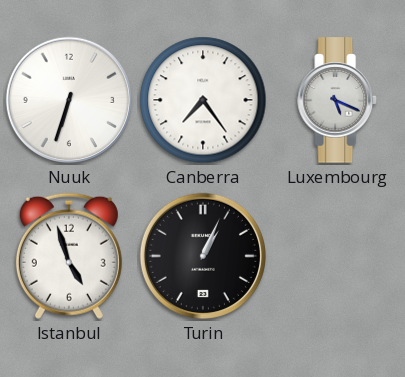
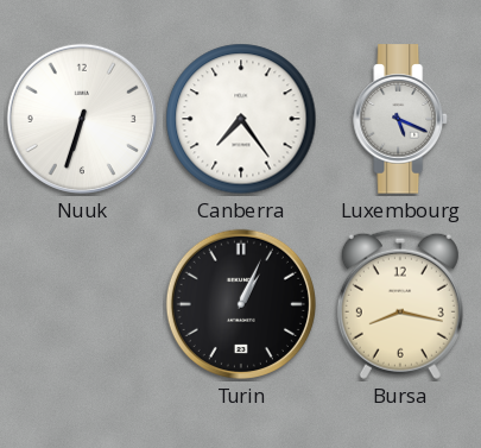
Istanbul: 4:57 -> none (69, 256)
Bursa: none -> 8:17 (400, 304)
